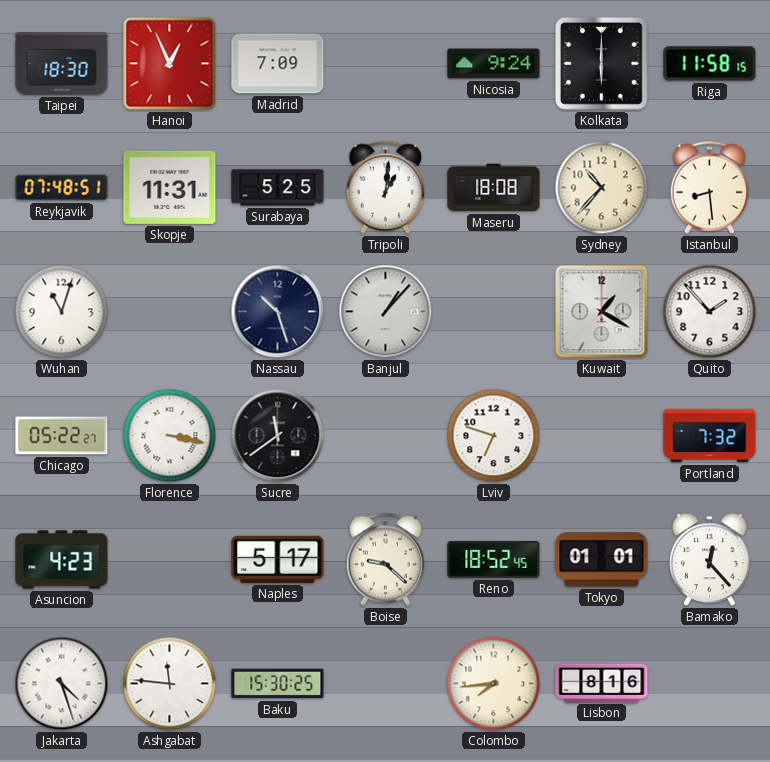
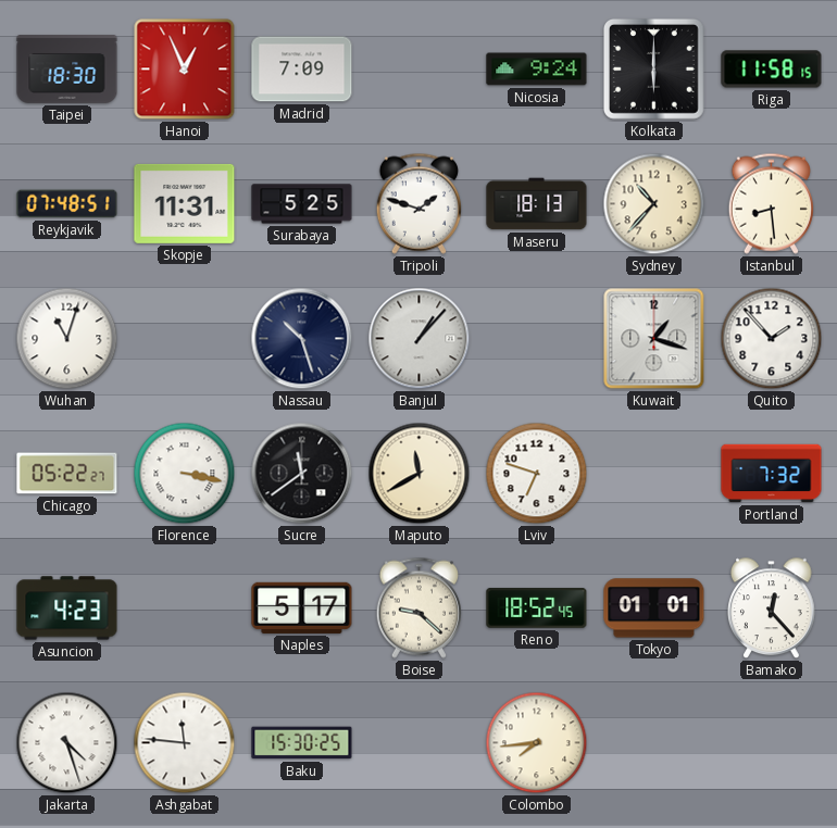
Tripoli: 1:01 -> 1:48 (418, 203)
Maseru: 18:08 -> 18:13 (537, 204)
Kuwait: 1:20 -> 1:18 (654, 339)
Maputo: none -> 11:40 (420, 474)
Lisbon: 8:16 -> none (602, 683)
